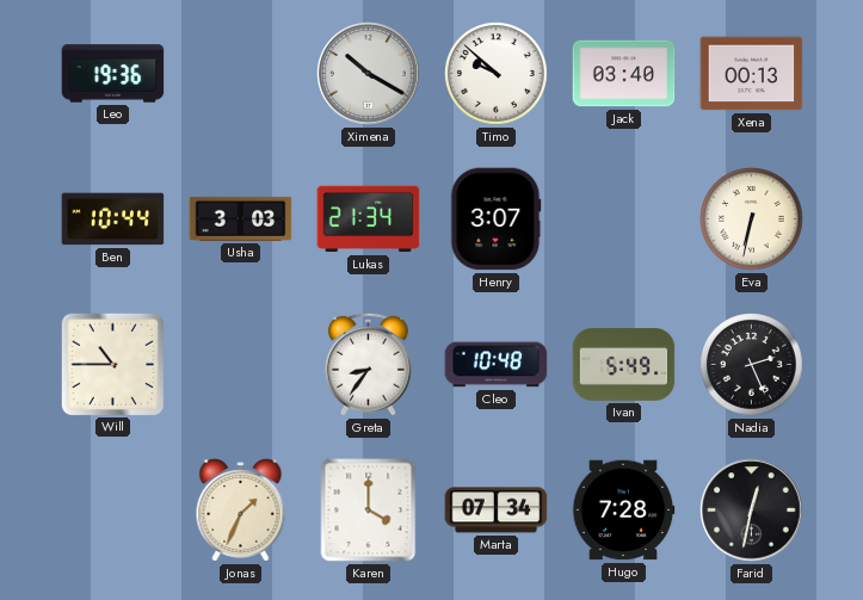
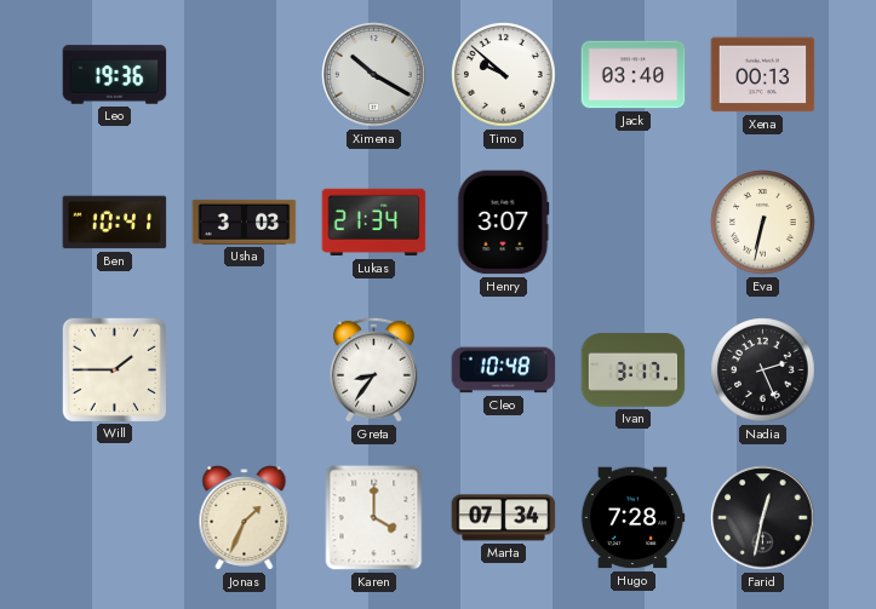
Ben: 10:44 -> 10:41 (115, 223)
Will: 10:45 -> 1:45 (114, 369)
Ivan: 5:49 -> 3:17 (634, 370)
